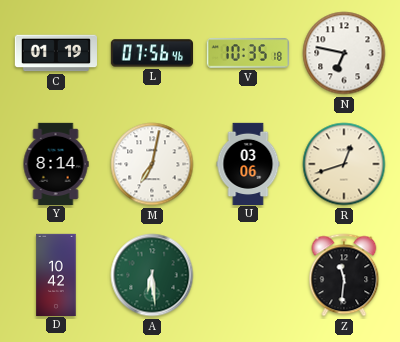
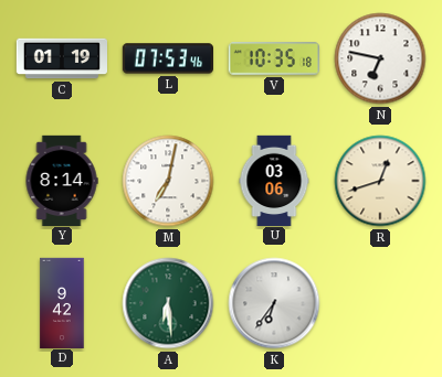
L: 07:56 -> 07:53 (167, 58)
D: 10:42 -> 9:42 (62, 302)
K: none -> 6:36 (274, 303)
Z: 11:31 -> none (344, 275)
